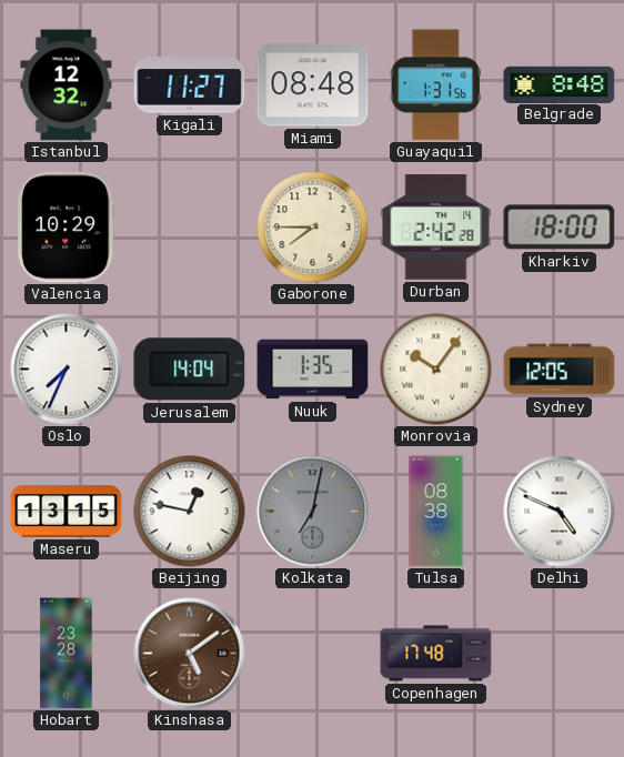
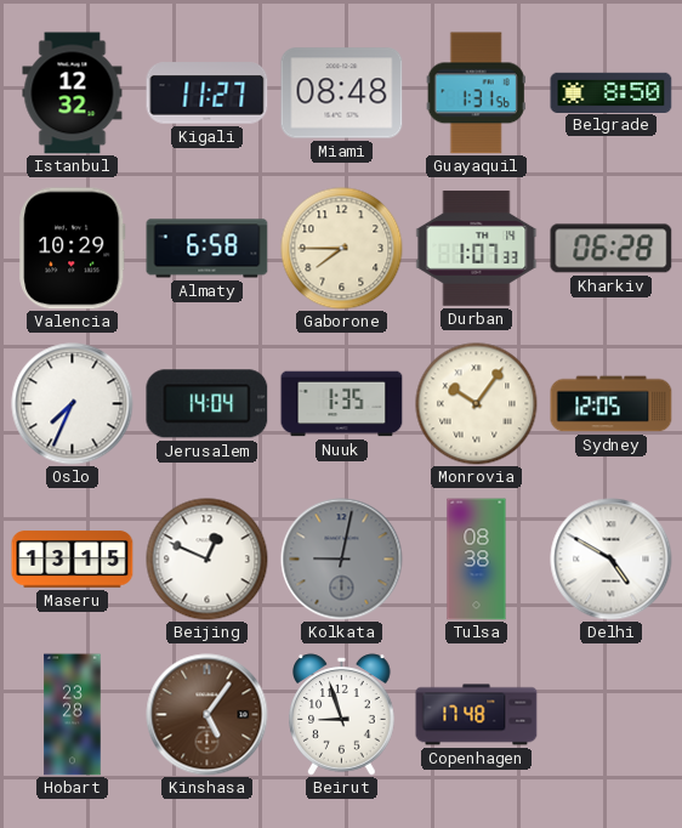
Belgrade: 8:48 -> 8:50 (612, 92)
Almaty: none -> 6:58 (208, 249)
Durban: 2:42 -> 1:07 (477, 249)
Kharkiv: 18:00 -> 06:28 (612, 249)
Beijing: 12:47 -> 12:49 (208, 560)
Kolkata: 7:02 -> 9:02 (342, 560)
Delhi: 4:49 -> 4:50 (612, 560)
Kinshasa: 5:09 -> 5:06 (208, 715)
Beirut: none -> 8:57 (342, 715)
